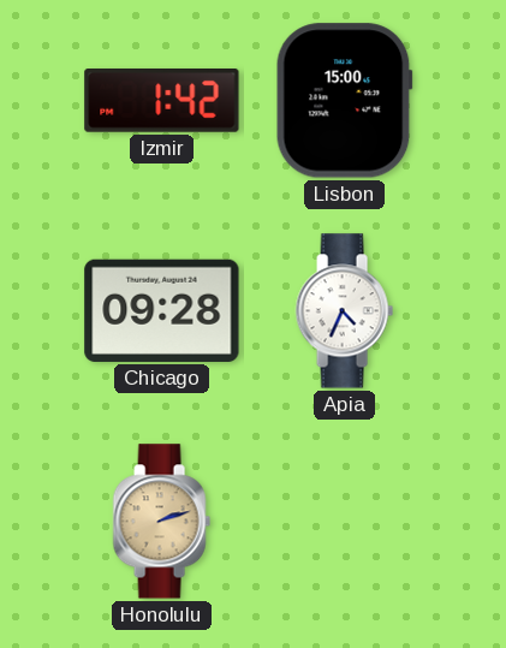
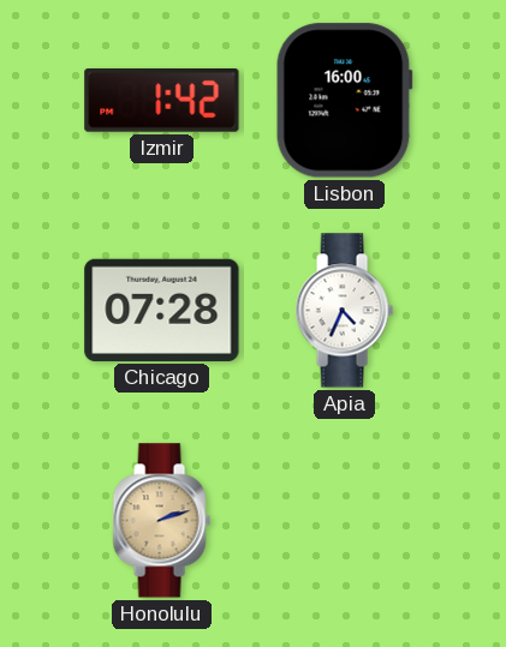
Lisbon: 15:00 -> 16:00 (344, 101)
Chicago: 09:28 -> 07:28 (162, 310)
